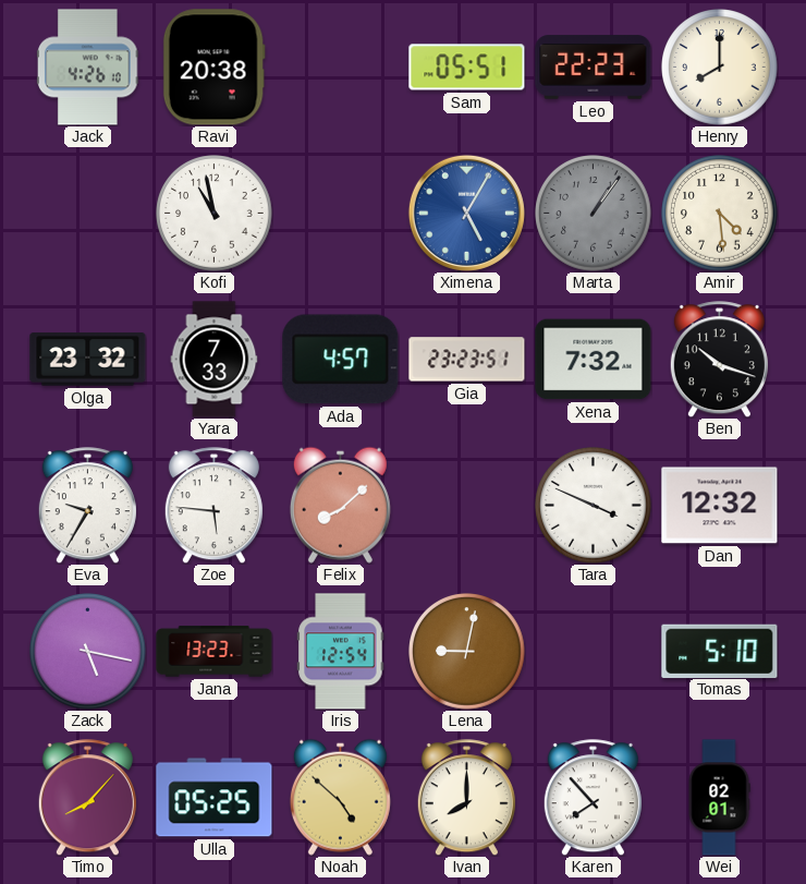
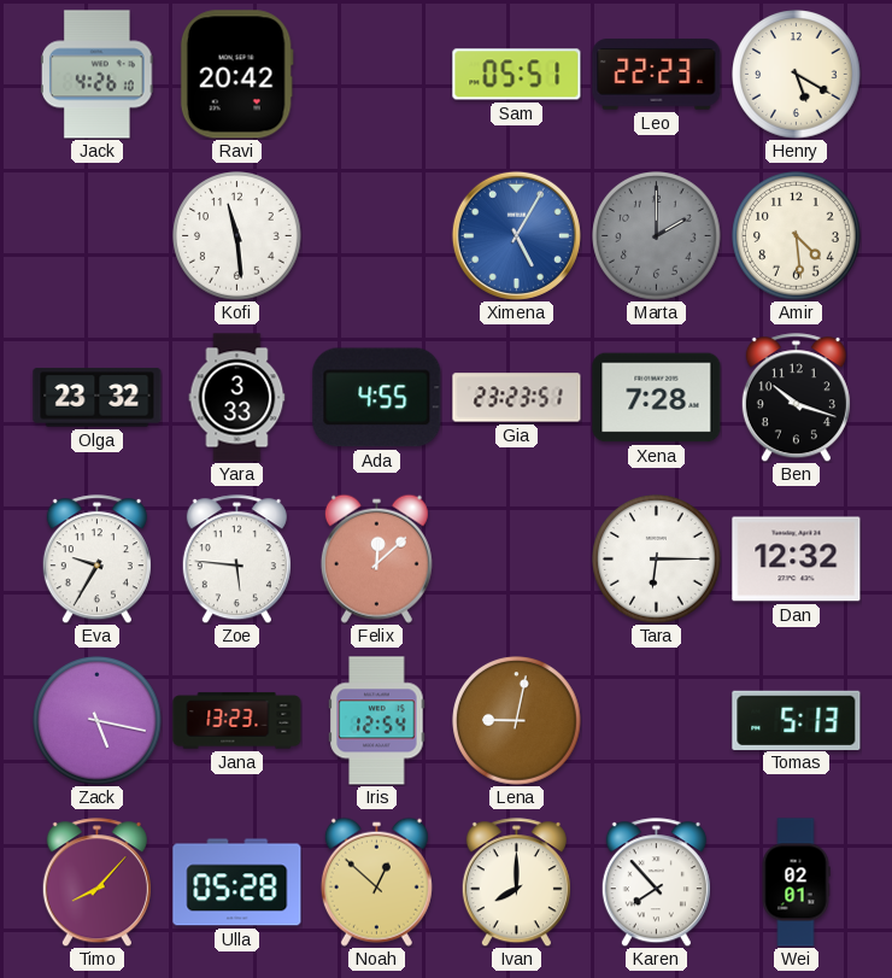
Ravi: 20:38 -> 20:42 (236, 75)
Henry: 8:00 -> 5:20 (797, 75)
Kofi: 10:58 -> 11:29 (237, 236)
Marta: 1:06 -> 2:00 (657, 236)
Yara: 7:33 -> 3:33 (237, 398)
Ada: 4:57 -> 4:55 (377, 398)
Xena: 7:32 -> 7:28 (657, 398)
Felix: 8:08 -> 12:08 (376, 558)
Tara: 3:49 -> 6:15 (657, 560)
Tomas: 5:10 -> 5:13 (797, 720)
Ulla: 05:25 -> 05:28 (237, 883)
Noah: 4:52 -> 12:52 (376, 882)
